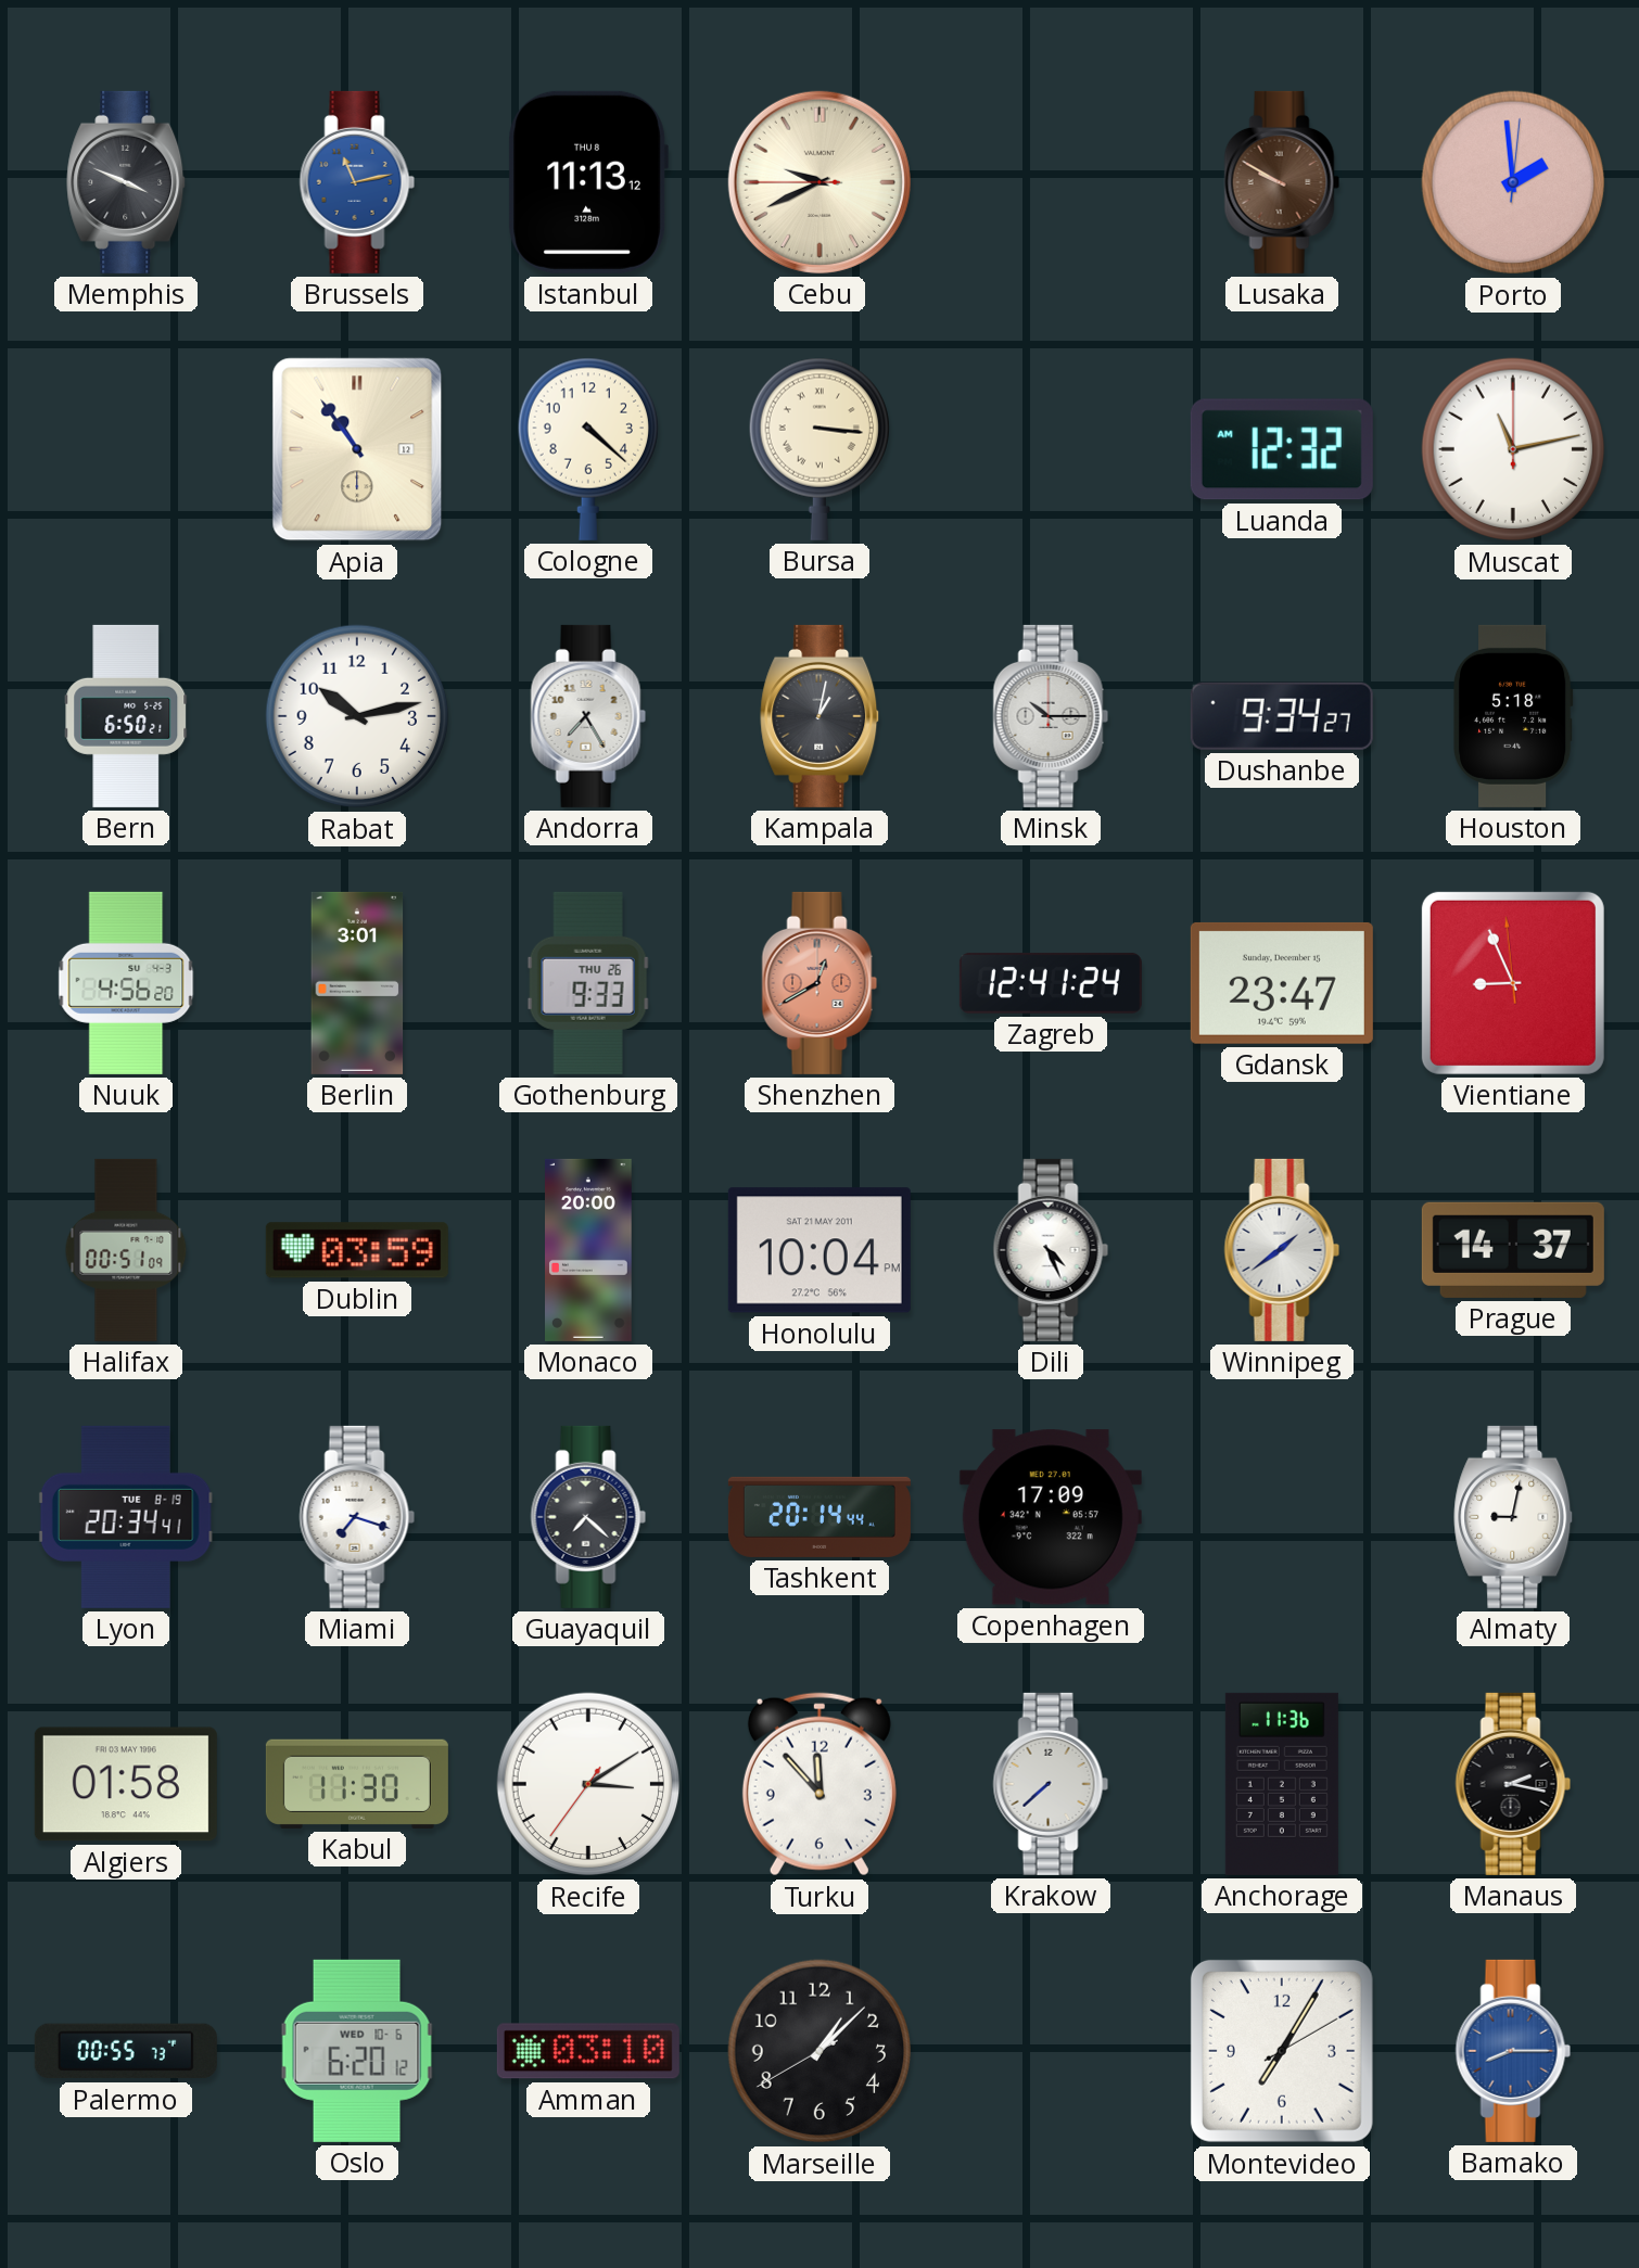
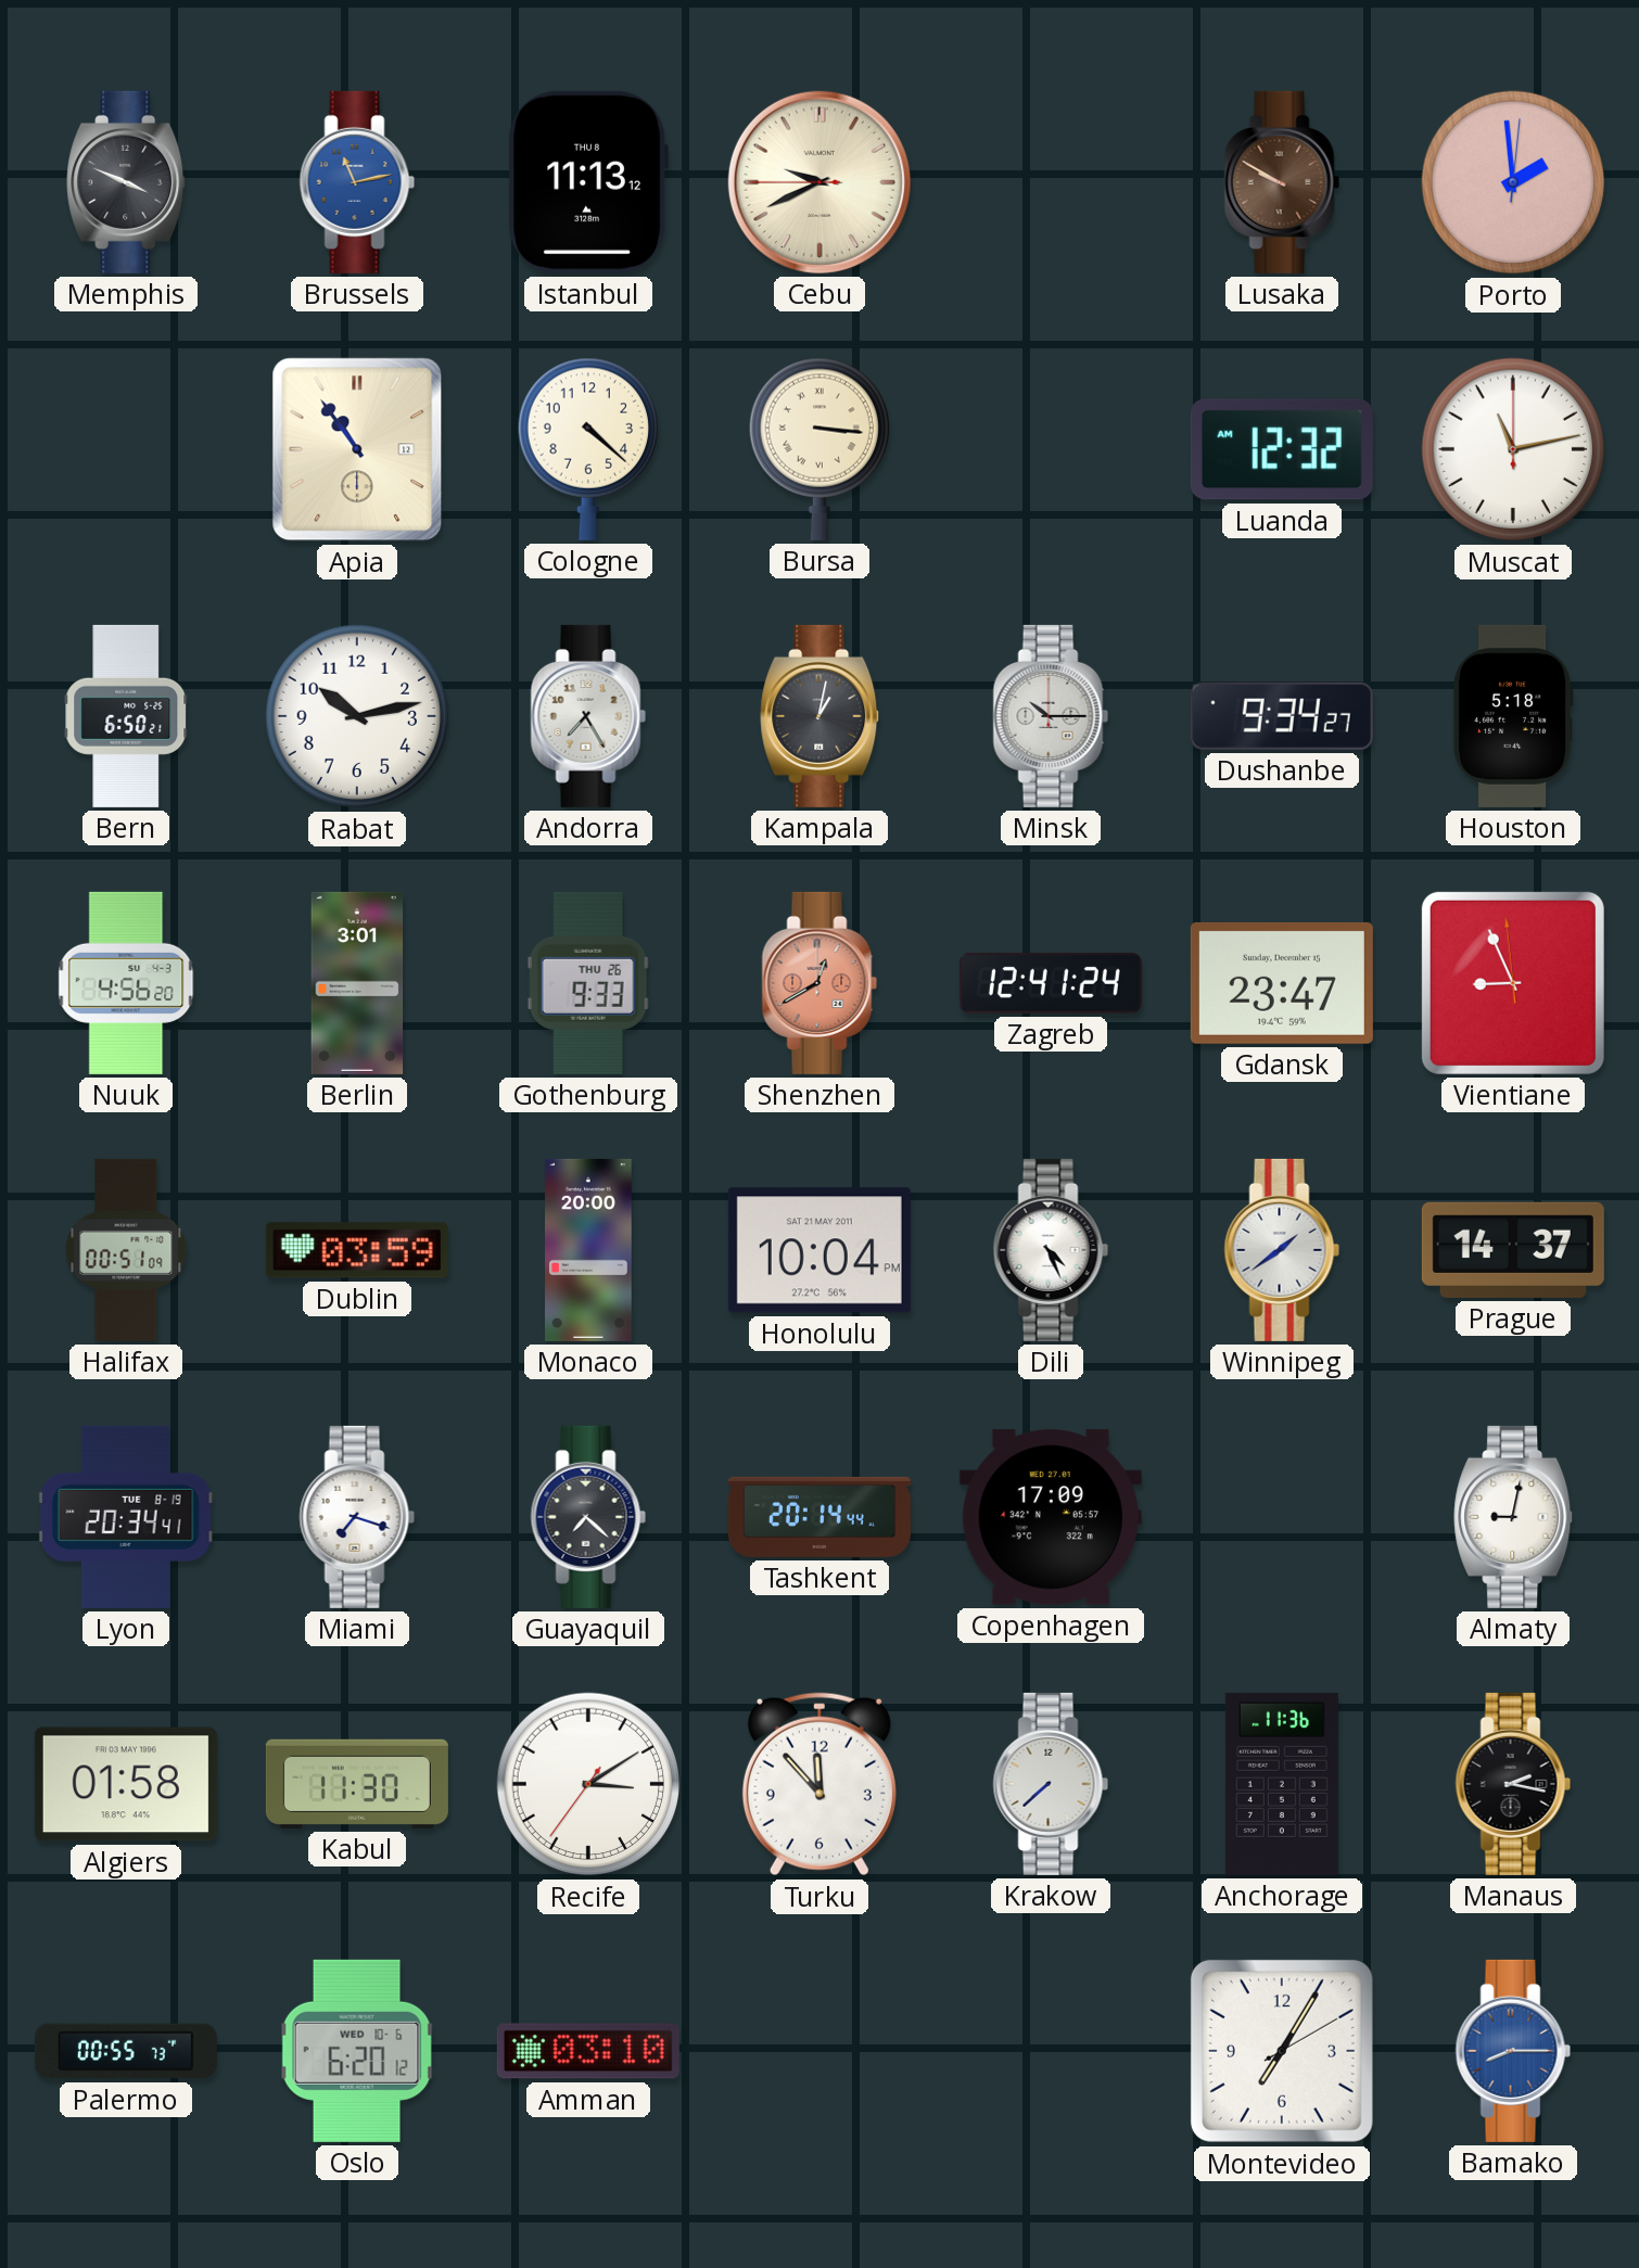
Marseille: 1:07 -> none (819, 2051)
